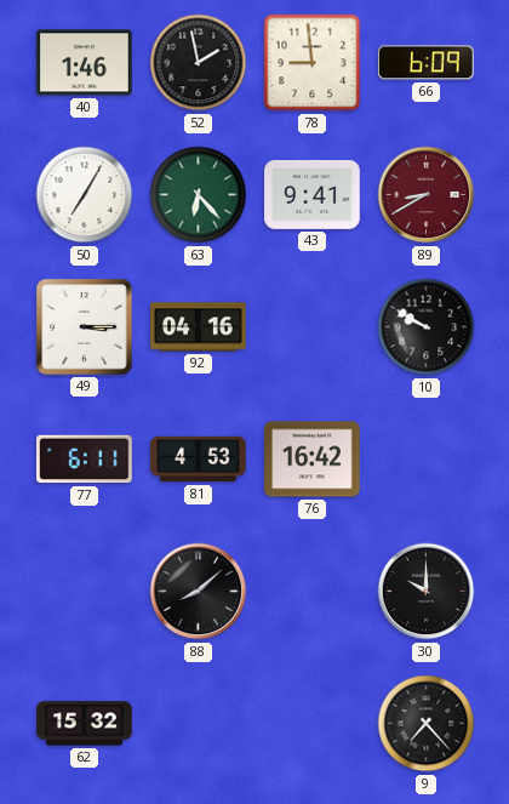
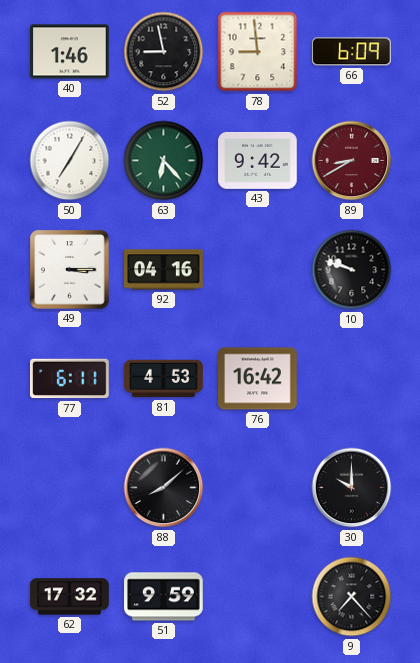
52: 1:58 -> 8:58 (164, 52)
43: 9:41 -> 9:42 (258, 160)
10: 9:50 -> 9:48 (352, 270)
62: 15:32 -> 17:32 (70, 597)
51: none -> 9:59 (164, 597)
